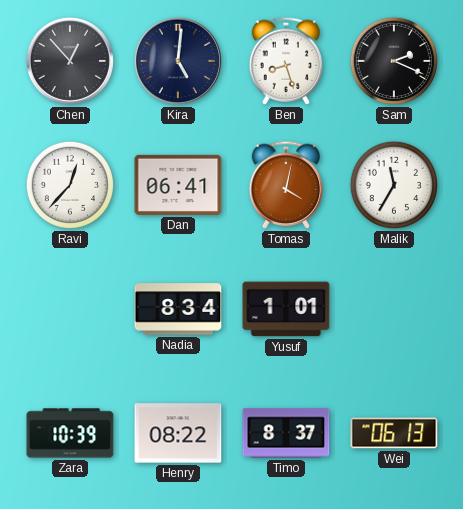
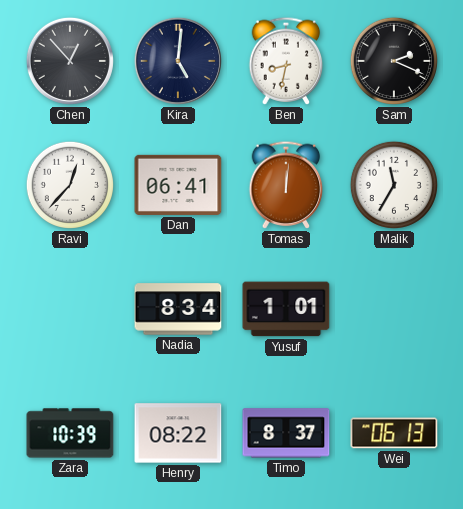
Ben: 8:27 -> 8:32 (286, 61)
Tomas: 4:02 -> 12:01 (286, 185)
